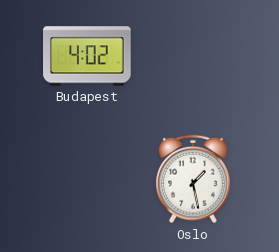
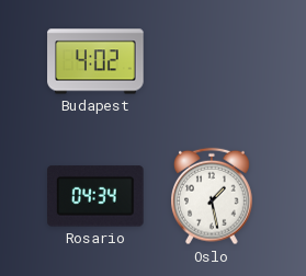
Rosario: none -> 04:34 (97, 196)
